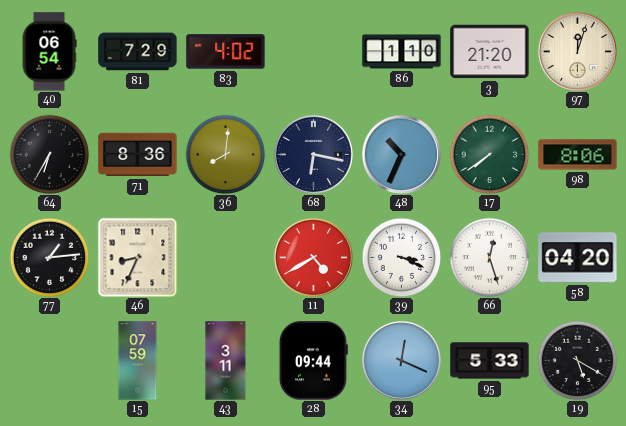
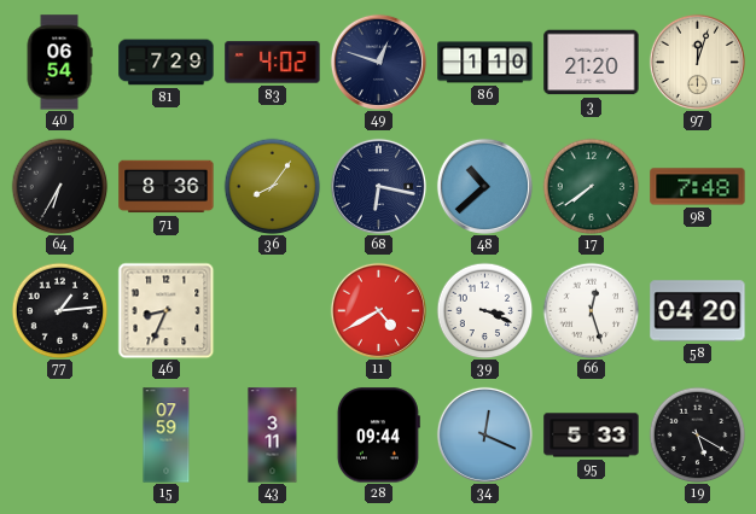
49: none -> 12:48 (378, 62)
36: 8:01 -> 8:06 (272, 186)
48: 10:34 -> 10:38 (484, 186)
98: 8:06 -> 7:48 (698, 187)
